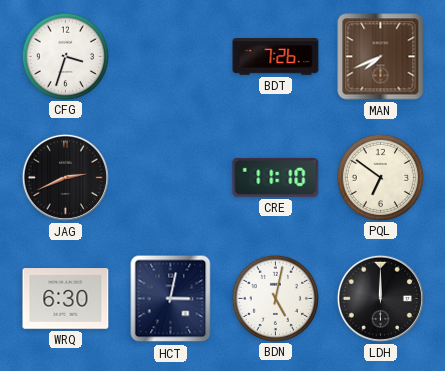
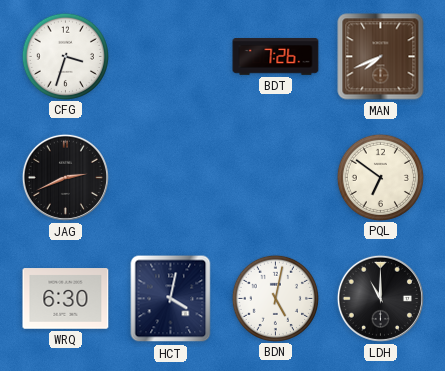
CRE: 11:10 -> none (276, 177)
HCT: 3:02 -> 4:02 (171, 299)
LDH: 12:00 -> 11:00 (380, 298)
